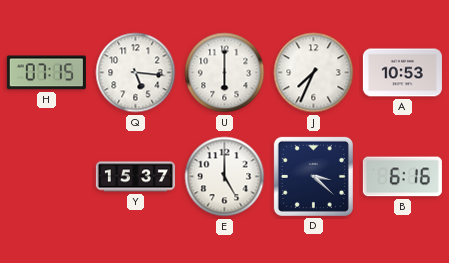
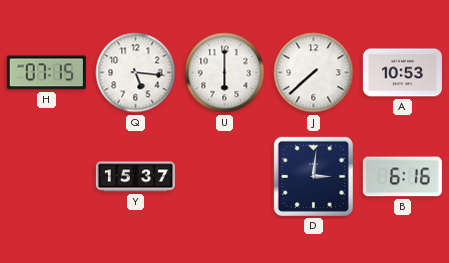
J: 7:34 -> 7:38 (314, 73)
E: 5:00 -> none (225, 177)
D: 3:22 -> 3:01 (313, 176)
